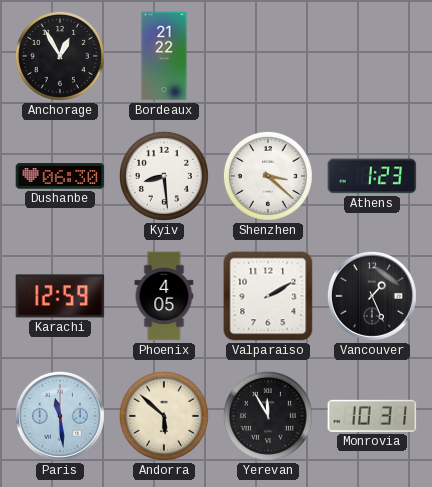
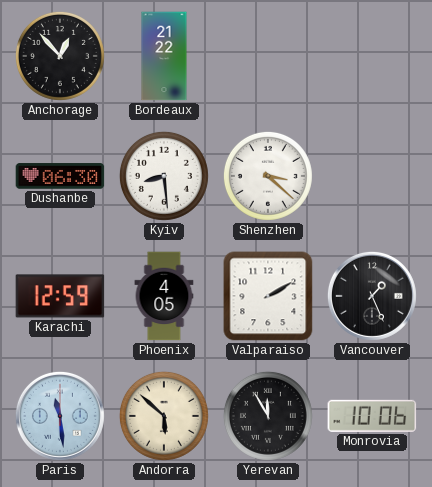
Anchorage: 12:55 -> 12:53 (60, 56)
Athens: 1:23 -> none (372, 176)
Monrovia: 10:31 -> 10:06 (372, 416)
